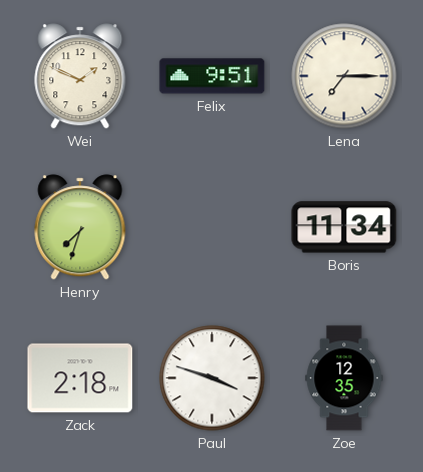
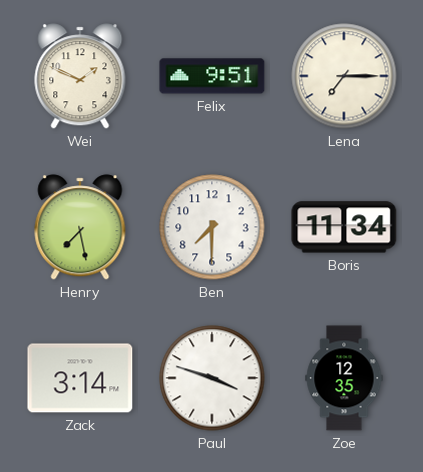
Henry: 7:33 -> 7:28 (80, 227)
Ben: none -> 7:30 (212, 227)
Zack: 2:18 -> 3:14 (80, 378)
